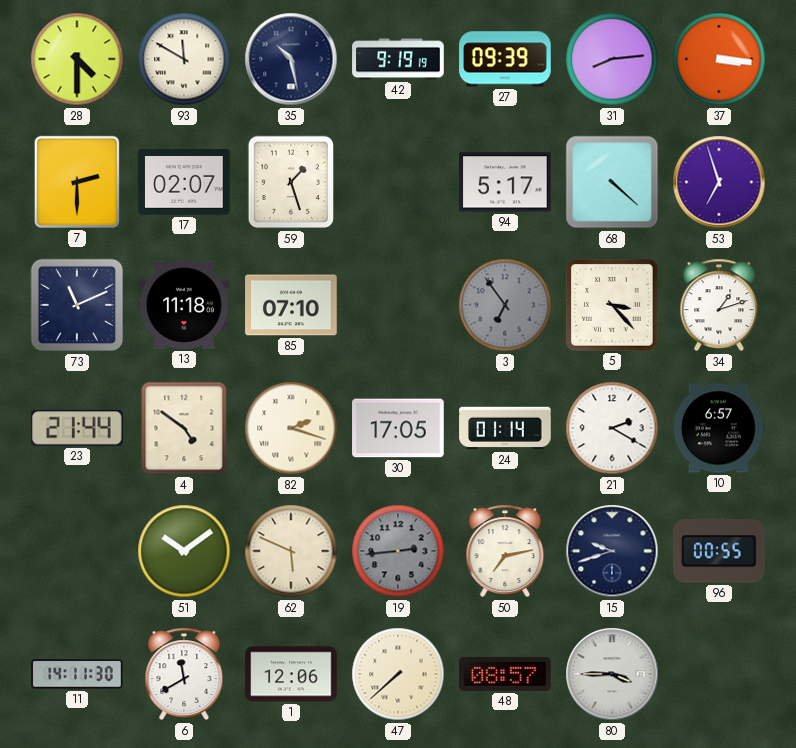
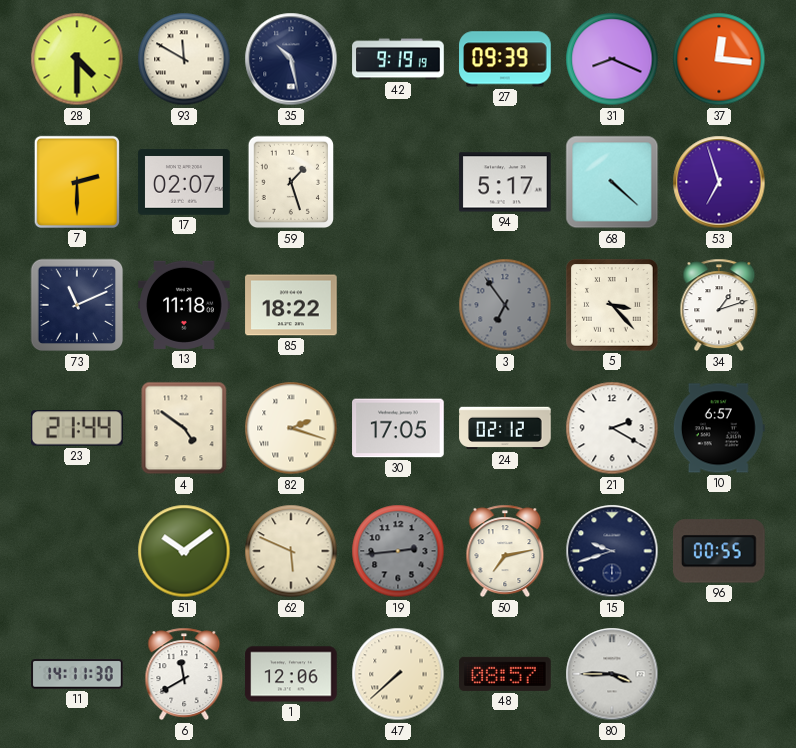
31: 8:14 -> 8:19 (612, 59)
37: 3:16 -> 12:16 (719, 59)
85: 07:10 -> 18:22 (291, 305)
24: 01:14 -> 02:12 (505, 428)
